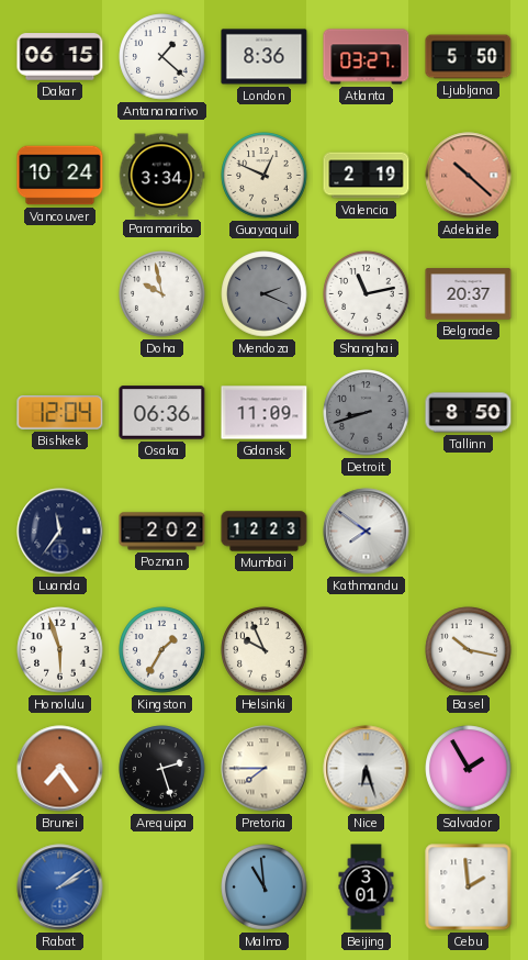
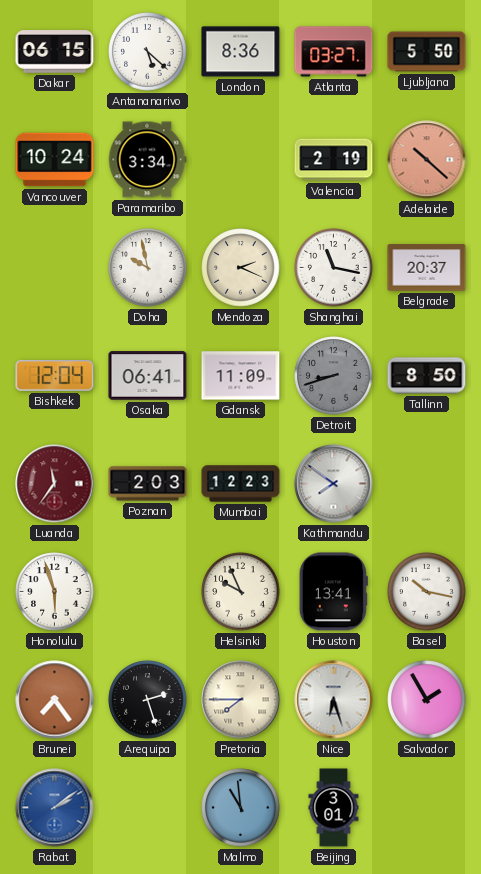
Antananarivo: 1:22 -> 5:22 (148, 52)
Guayaquil: 12:49 -> none (265, 176)
Mendoza dial: grey -> cream (241, 268)
Shanghai: 11:13 -> 11:17 (334, 268)
Osaka: 06:36 -> 06:41 (148, 376)
Luanda dial: navy -> burgundy (55, 484)
Poznan: 2:02 -> 2:03 (148, 484)
Kingston: 1:35 -> none (162, 650)
Houston: none -> 13:41 (333, 592)
Cebu: 1:59 -> none (469, 888)
